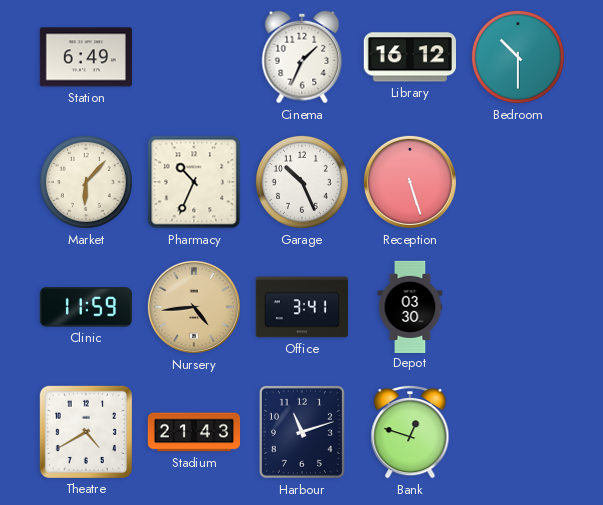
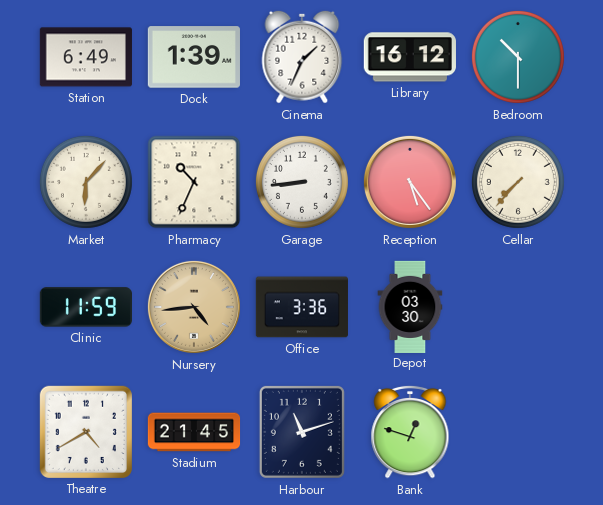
Dock: none -> 1:39 (193, 57)
Garage: 10:26 -> 8:44 (302, 182)
Reception: 5:27 -> 5:24 (410, 182)
Cellar: none -> 7:37 (518, 182)
Office: 3:41 -> 3:36 (302, 307)
Stadium: 21:43 -> 21:45 (194, 432)
